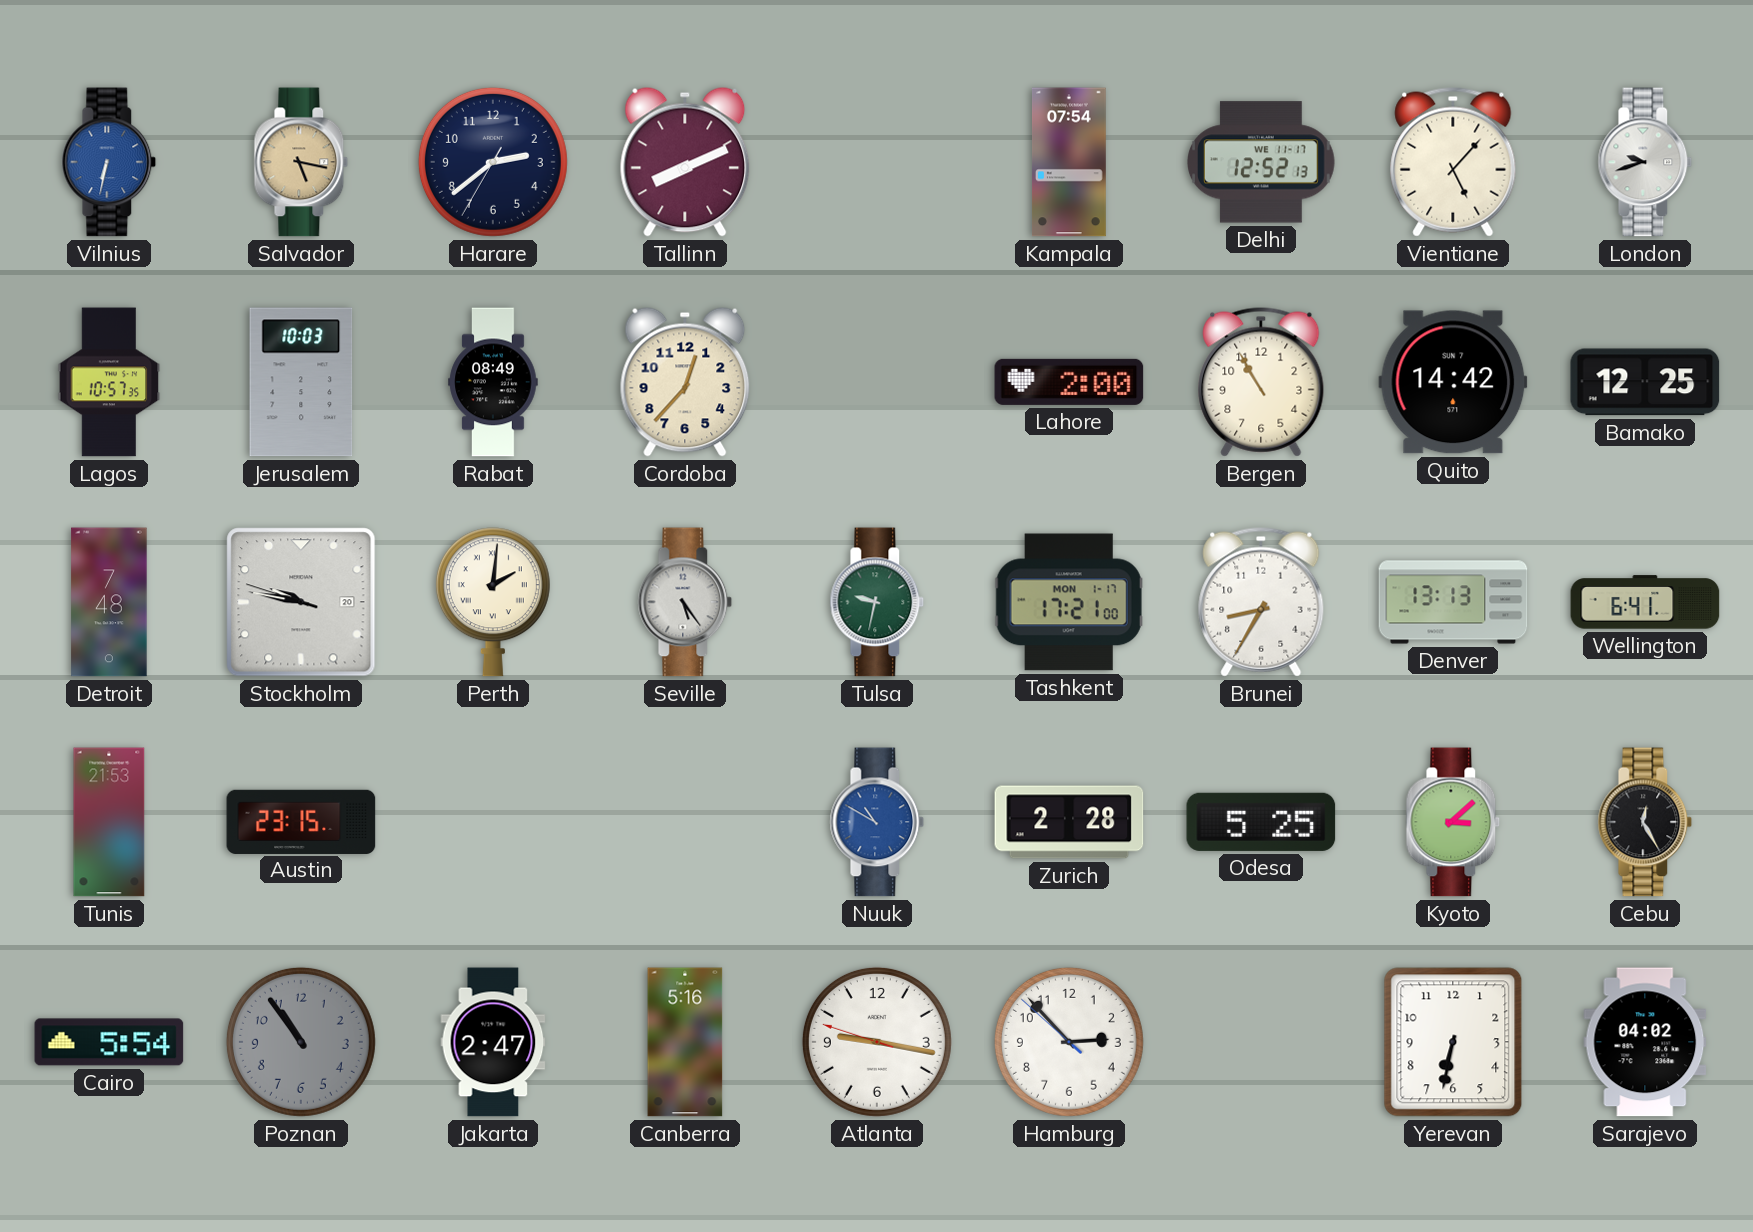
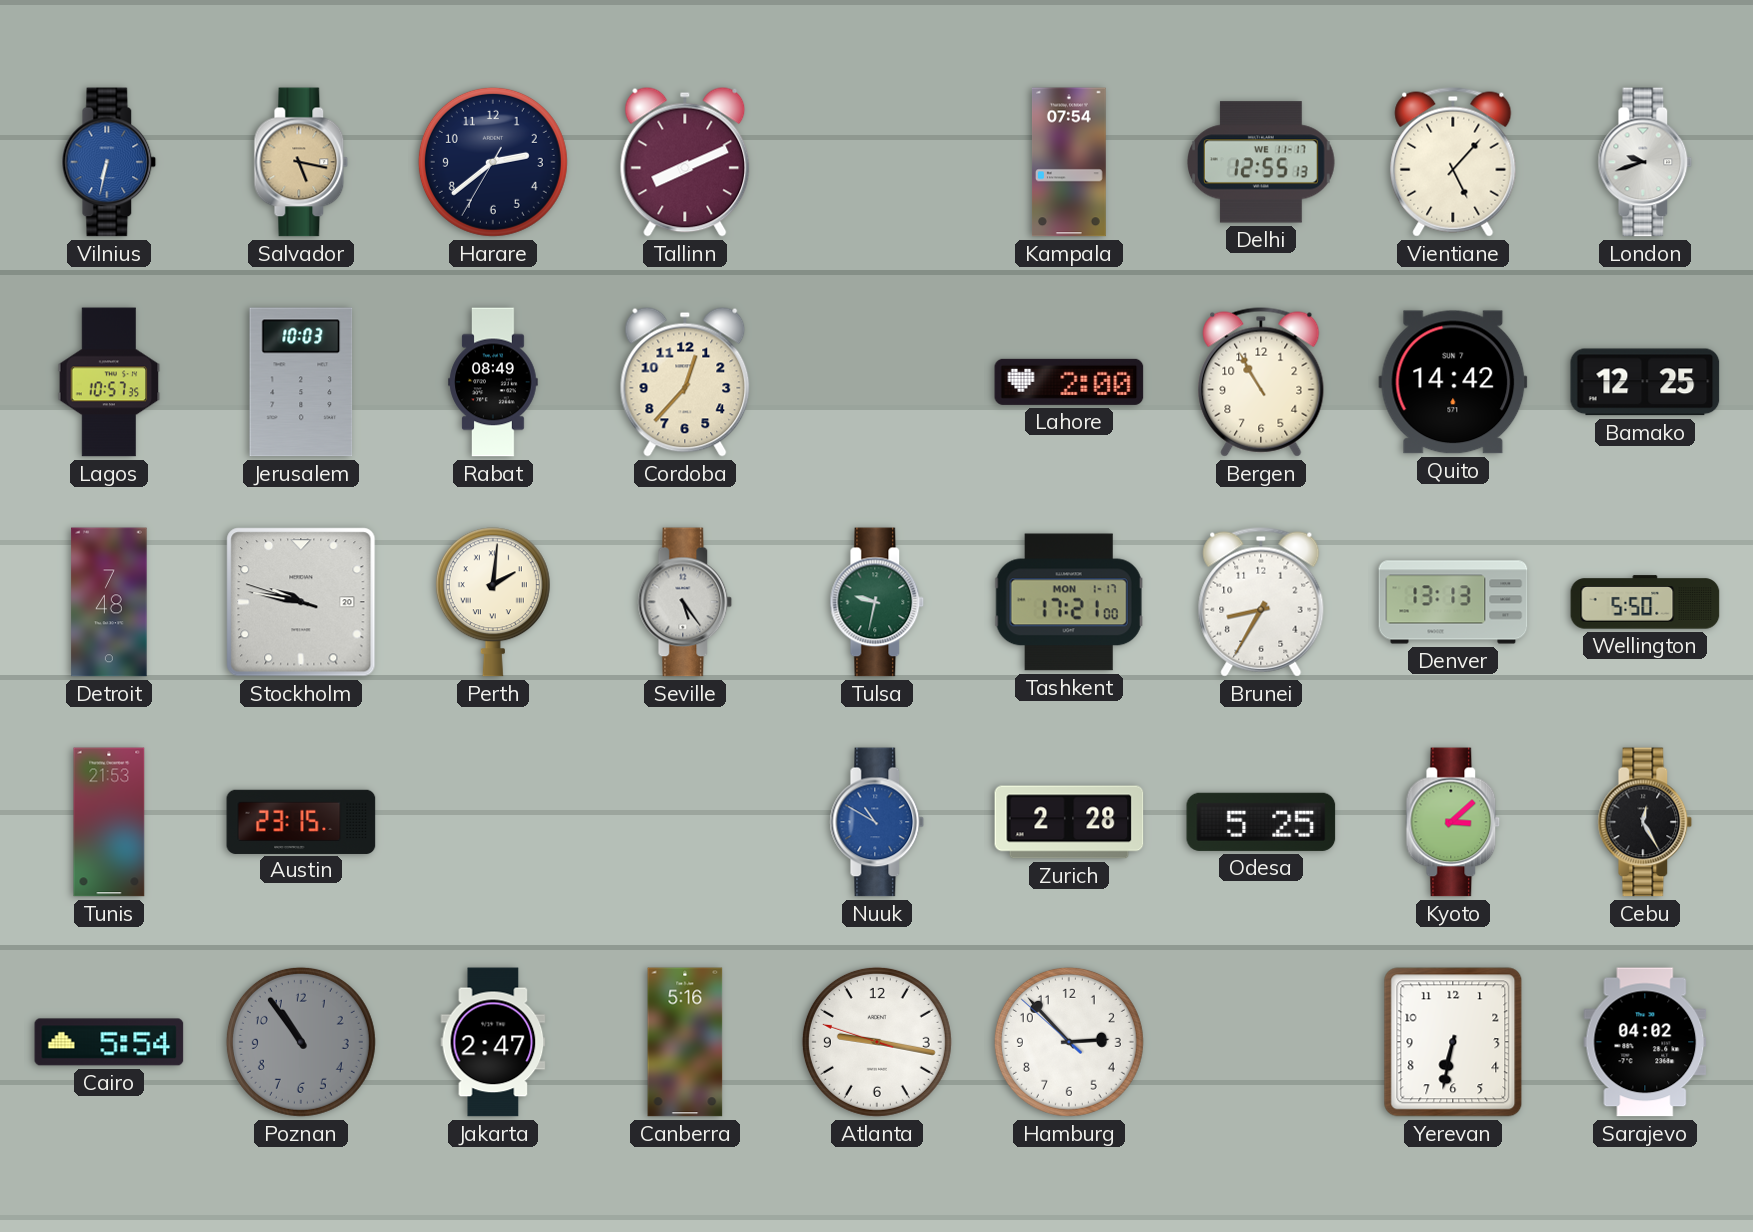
Delhi: 12:52 -> 12:55 (1262, 162)
Wellington: 6:41 -> 5:50 (1645, 602)
